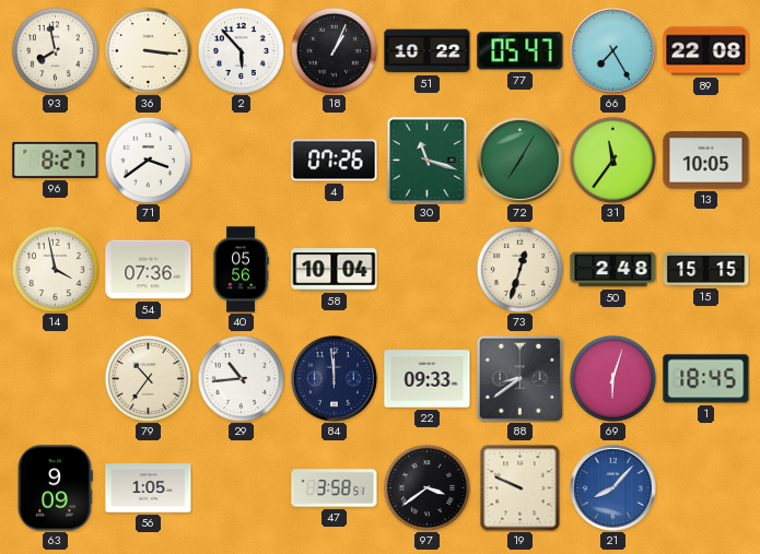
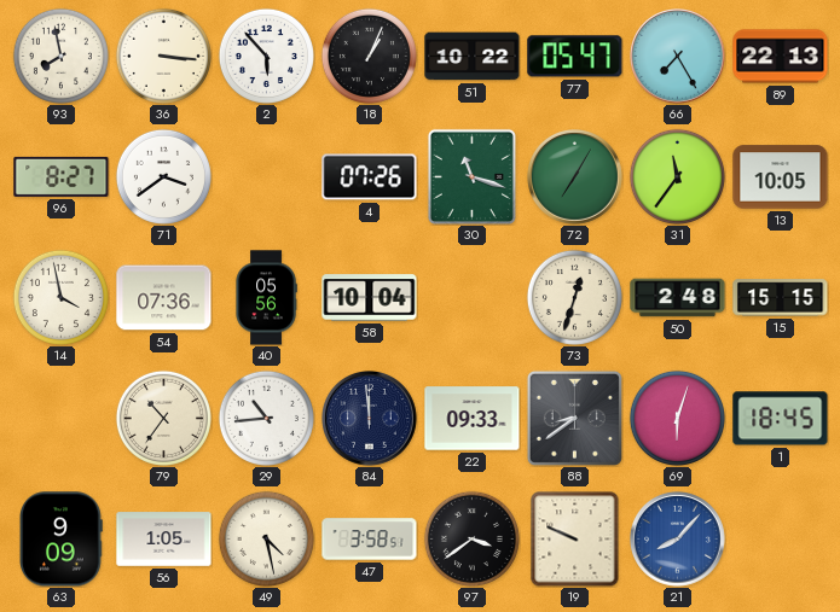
89: 22:08 -> 22:13 (781, 57)
49: none -> 4:28 (266, 538)
